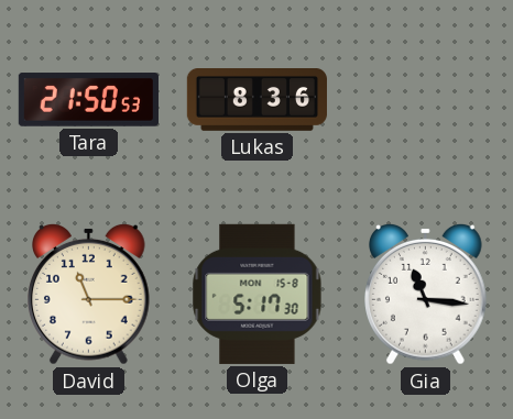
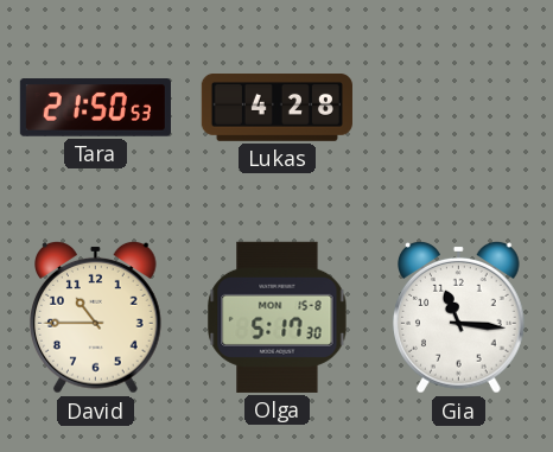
Lukas: 8:36 -> 4:28 (276, 108)
David: 11:15 -> 10:45 (96, 317)
